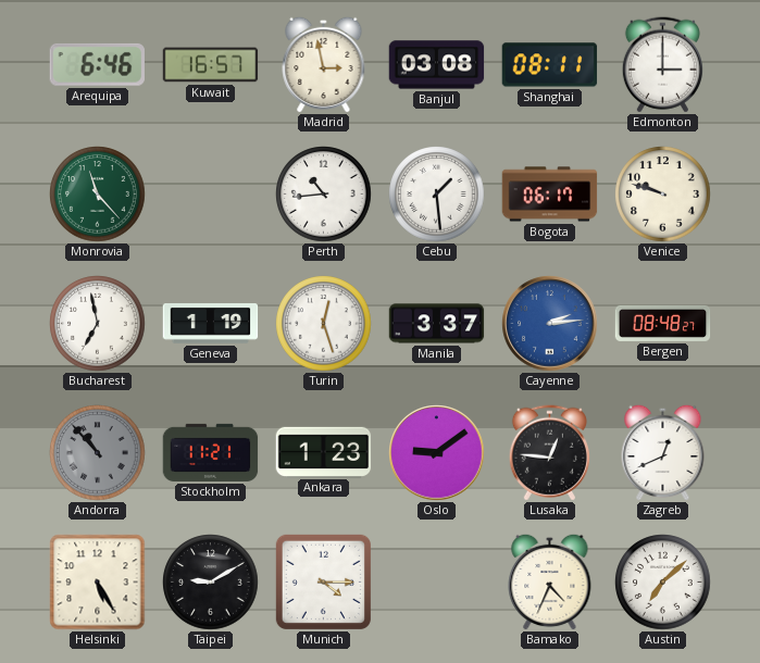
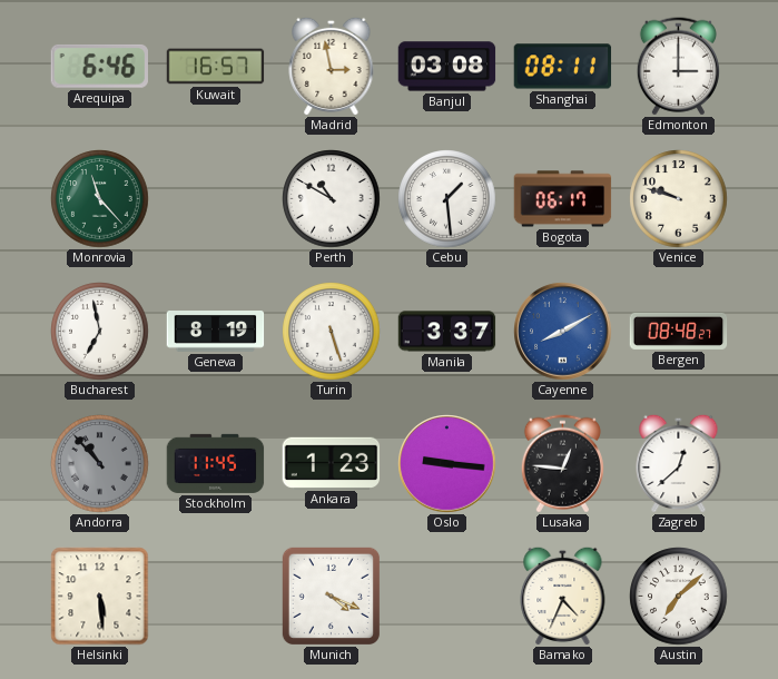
Perth: 10:44 -> 10:50 (332, 199)
Geneva: 1:19 -> 8:19 (216, 332)
Turin: 12:27 -> 5:27 (332, 332)
Cayenne: 2:14 -> 8:10 (563, 332)
Stockholm: 11:21 -> 11:45 (216, 463)
Oslo: 9:09 -> 9:16 (447, 464)
Zagreb: 12:41 -> 12:38 (679, 463)
Helsinki: 5:25 -> 5:29 (100, 597)
Taipei: 9:10 -> none (211, 583)
Munich: 4:15 -> 4:19 (331, 596)
